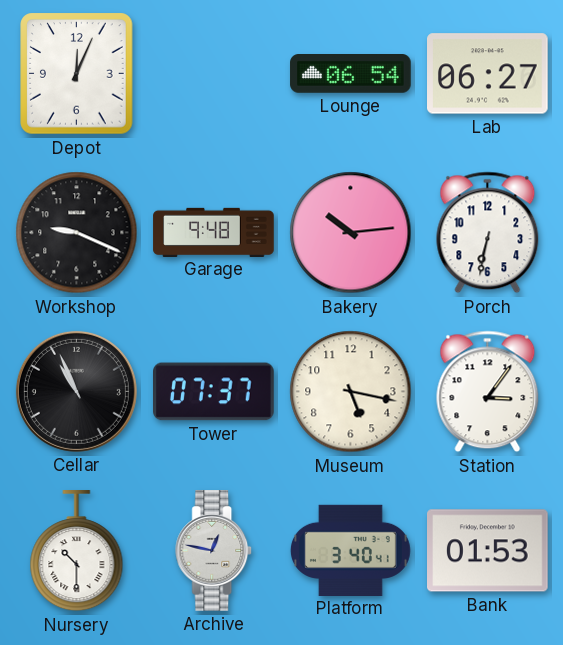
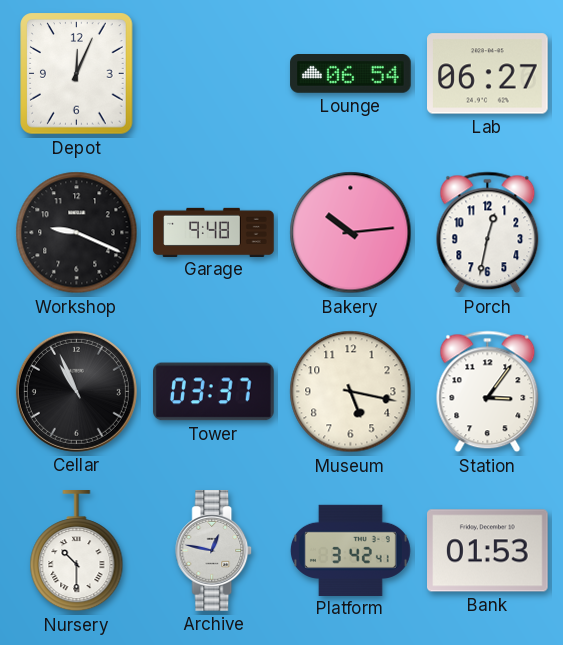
Porch: 6:32 -> 12:32 (488, 233)
Tower: 07:37 -> 03:37 (214, 392)
Platform: 3:40 -> 3:42 (350, 550)
